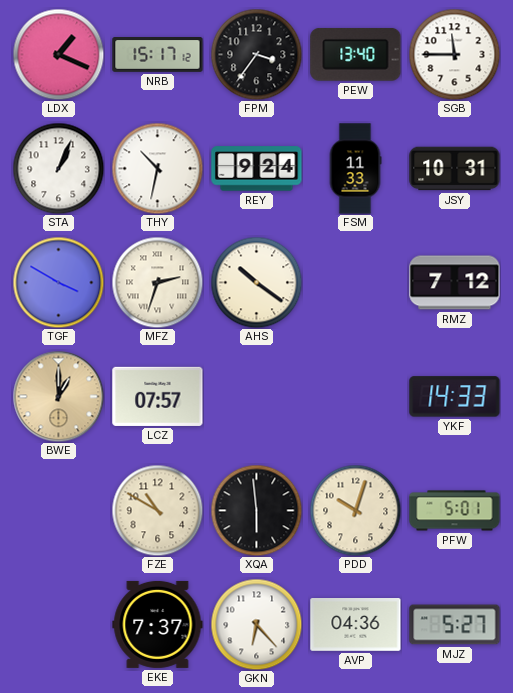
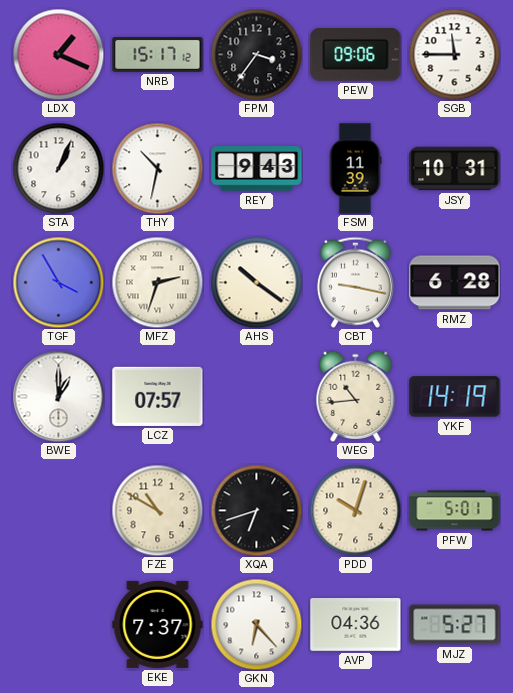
PEW: 13:40 -> 09:06 (356, 54)
REY: 9:24 -> 9:43 (257, 169)
FSM: 11:33 -> 11:39 (355, 169)
TGF: 3:50 -> 3:55 (58, 282)
CBT: none -> 9:17 (355, 282)
RMZ: 7:12 -> 6:28 (455, 283)
BWE dial: champagne -> white (58, 396)
WEG: none -> 10:44 (356, 396)
YKF: 14:33 -> 14:19 (455, 397)
XQA: 5:59 -> 6:42 (256, 510)
